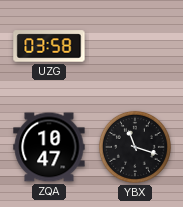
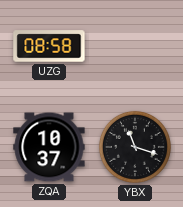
UZG: 03:58 -> 08:58 (49, 46)
ZQA: 10:47 -> 10:37 (49, 147)
